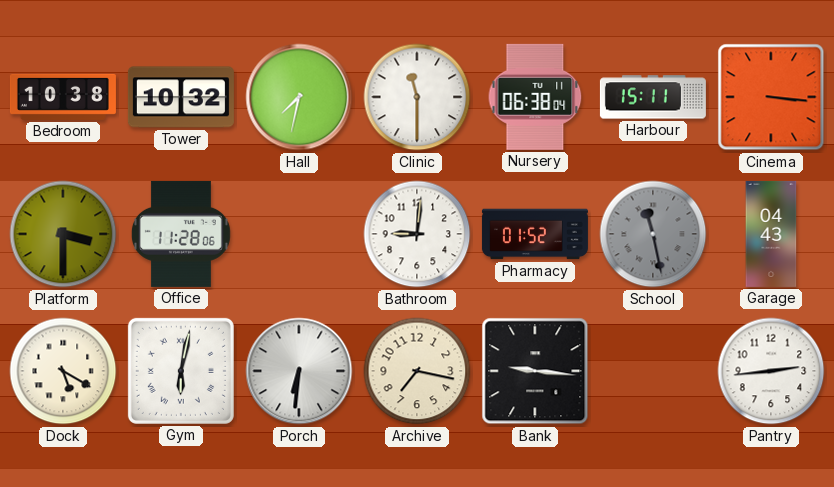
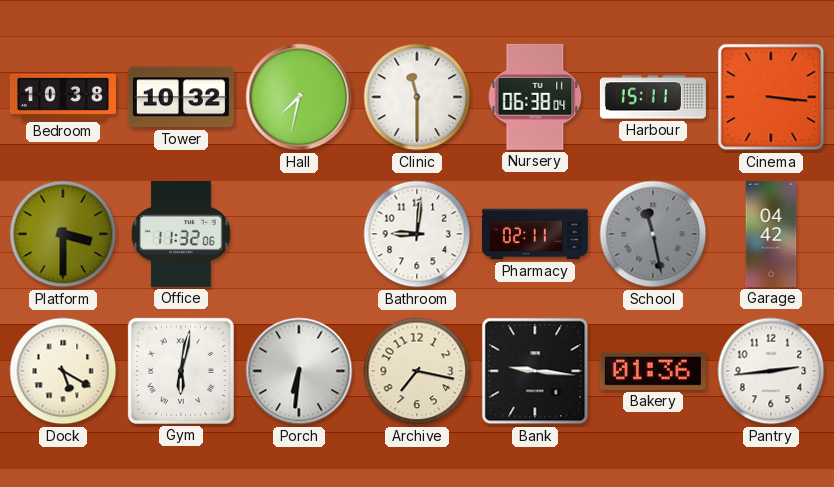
Office: 11:28 -> 11:32 (181, 234)
Pharmacy: 01:52 -> 02:11 (535, 234)
Garage: 04:43 -> 04:42 (771, 234)
Bakery: none -> 01:36 (653, 371)
